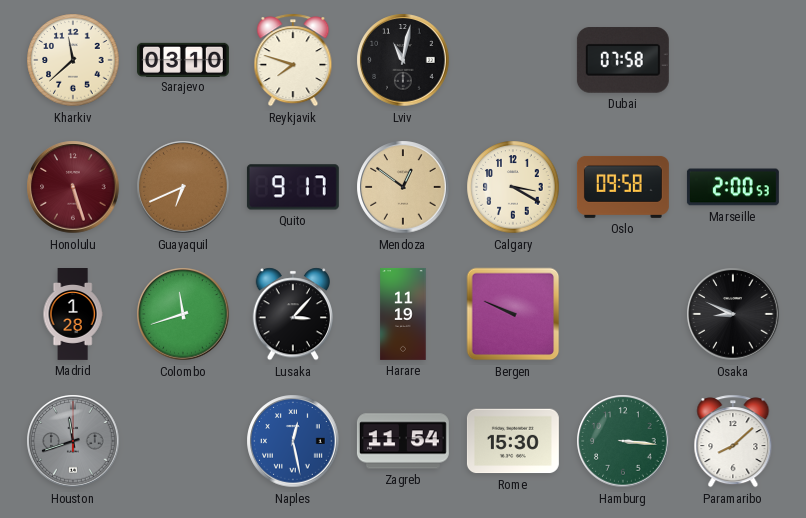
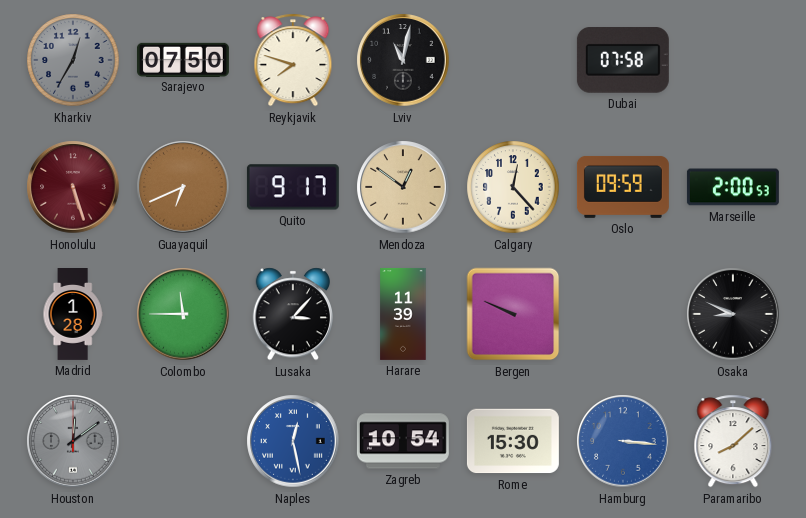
Kharkiv: 11:38 -> 12:35 (73, 60)
Kharkiv dial: cream -> grey (73, 60)
Sarajevo: 03:10 -> 07:50 (183, 59)
Calgary: 3:20 -> 12:23 (513, 187)
Oslo: 09:58 -> 09:59 (623, 187)
Colombo: 11:42 -> 11:45 (183, 314)
Harare: 11:19 -> 11:39 (403, 314)
Houston: 11:42 -> 12:09 (73, 441)
Zagreb: 11:54 -> 10:54 (403, 441)
Hamburg dial: green -> blue (623, 441)
